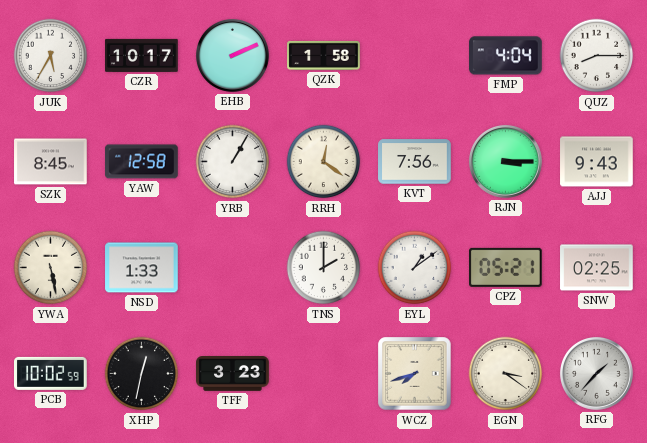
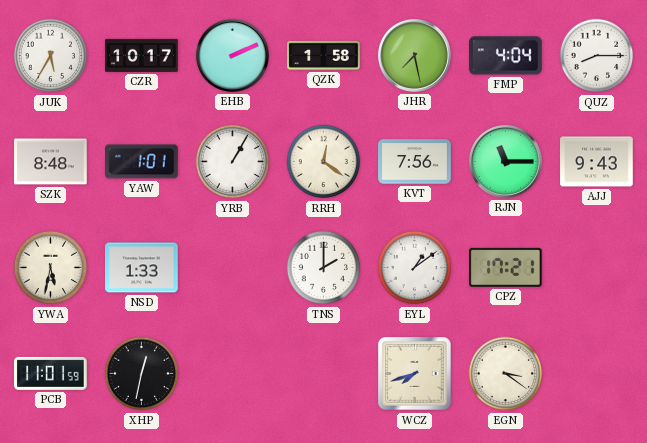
JHR: none -> 7:28 (414, 55)
SZK: 8:45 -> 8:48 (51, 162)
YAW: 12:58 -> 1:01 (142, 162)
RJN: 3:15 -> 11:15 (505, 161)
YWA: 5:28 -> 5:32 (51, 268)
CPZ: 05:21 -> 17:21 (506, 267)
SNW: 02:25 -> none (597, 268)
PCB: 10:02 -> 11:01 (51, 373)
TFF: 3:23 -> none (233, 374)
RFG: 1:37 -> none (596, 373)
